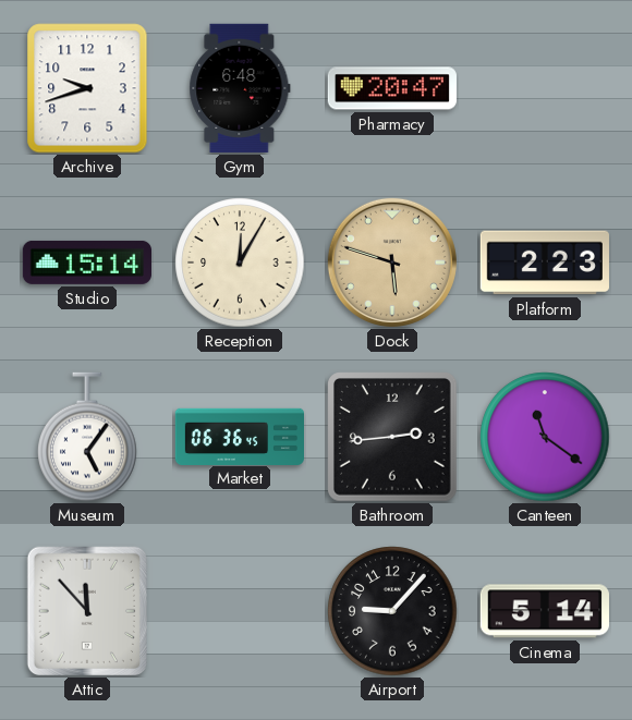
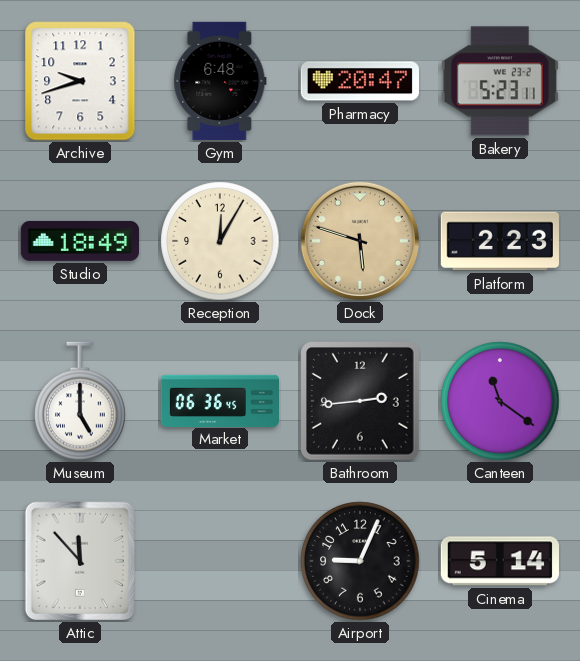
Bakery: none -> 5:23 (500, 81)
Studio: 15:14 -> 18:49 (79, 241)
Museum: 5:06 -> 5:00 (80, 401)
Airport: 9:07 -> 9:04 (360, 561)
